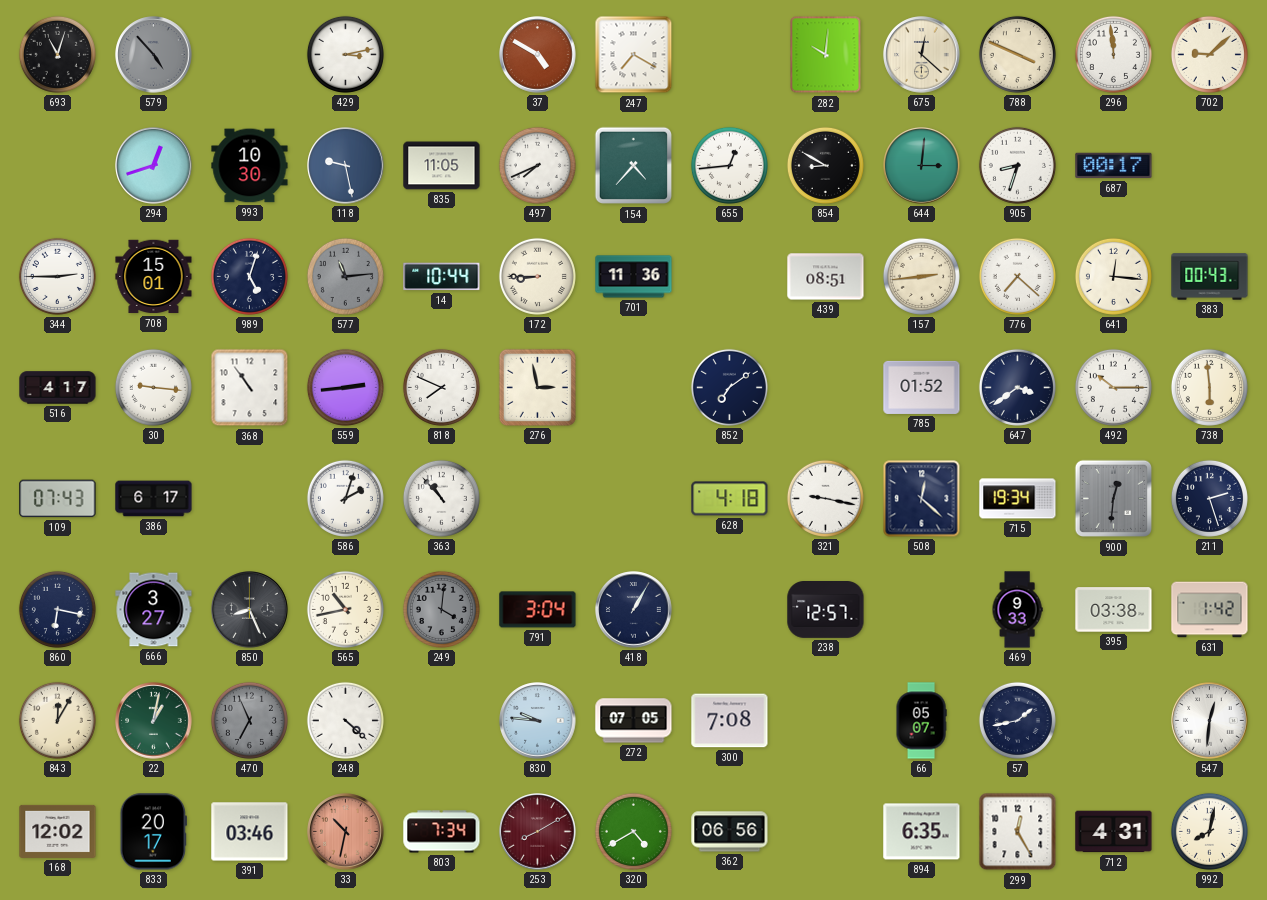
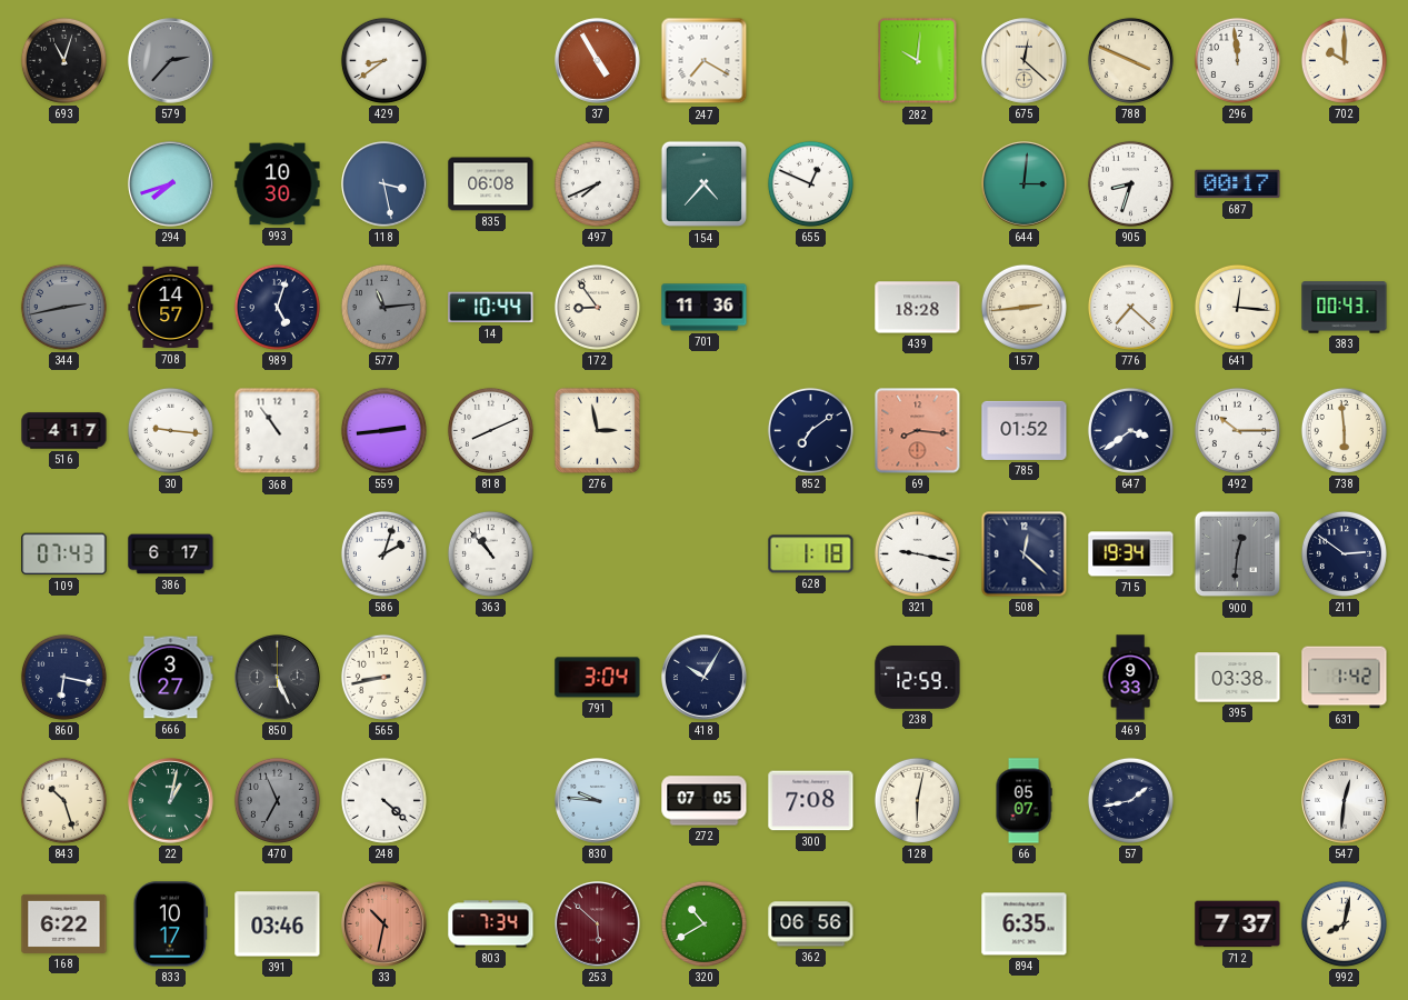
579: 4:53 -> 2:37 (171, 61)
429: 3:13 -> 8:39 (383, 60)
37: 4:50 -> 4:55 (598, 61)
702: 9:08 -> 10:00 (1344, 60)
294: 12:42 -> 7:42 (171, 184)
118: 9:28 -> 3:28 (385, 184)
835: 11:05 -> 06:08 (491, 184)
655: 12:44 -> 12:49 (810, 183)
854: 8:50 -> none (825, 165)
344: 2:45 -> 2:43 (63, 307)
344 dial: white -> grey (63, 307)
708: 15:01 -> 14:57 (171, 308)
172: 8:45 -> 8:54 (597, 307)
439: 08:51 -> 18:28 (918, 308)
818: 7:49 -> 8:11 (490, 430)
69: none -> 8:16 (918, 431)
628: 4:18 -> 1:18 (811, 554)
211: 2:27 -> 2:51 (1344, 553)
850: 8:26 -> 5:26 (278, 678)
565: 10:43 -> 8:43 (383, 677)
249: 4:01 -> none (441, 609)
418: 1:05 -> 10:05 (705, 678)
238: 12:57 -> 12:59 (918, 678)
843: 12:05 -> 10:27 (63, 800)
128: none -> 6:02 (917, 800)
168: 12:02 -> 6:22 (64, 923)
833: 20:17 -> 10:17 (170, 924)
253: 8:10 -> 5:52 (598, 924)
320: 4:40 -> 10:40 (703, 923)
299: 12:25 -> none (1018, 832)
712: 4:31 -> 7:37 (1238, 924)
